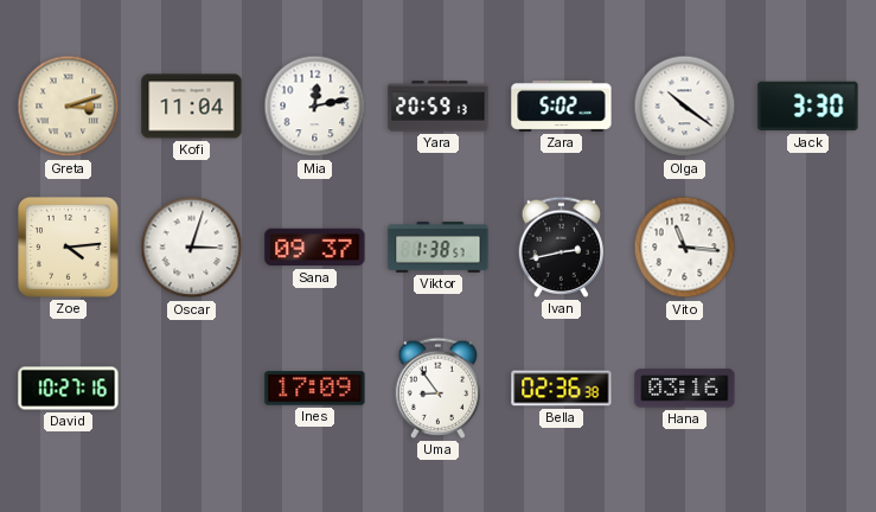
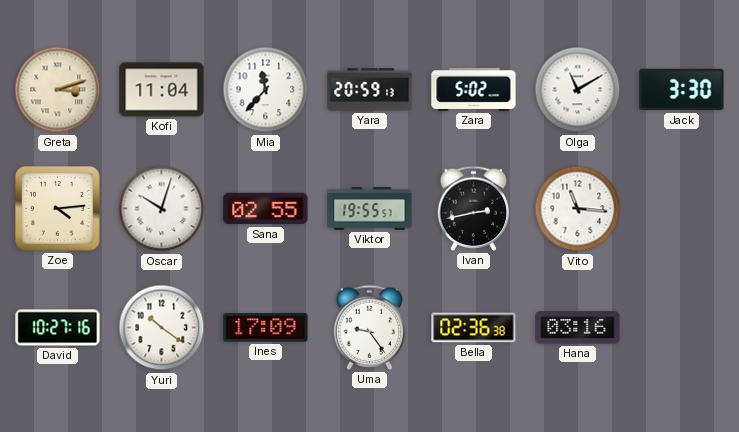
Mia: 12:13 -> 11:37 (266, 90)
Olga: 10:21 -> 11:10 (578, 90)
Oscar: 3:03 -> 10:03 (162, 209)
Sana: 09:37 -> 02:55 (266, 209)
Viktor: 1:38 -> 19:55 (370, 209)
Yuri: none -> 10:21 (162, 328)
Uma: 8:54 -> 9:24 (370, 327)
